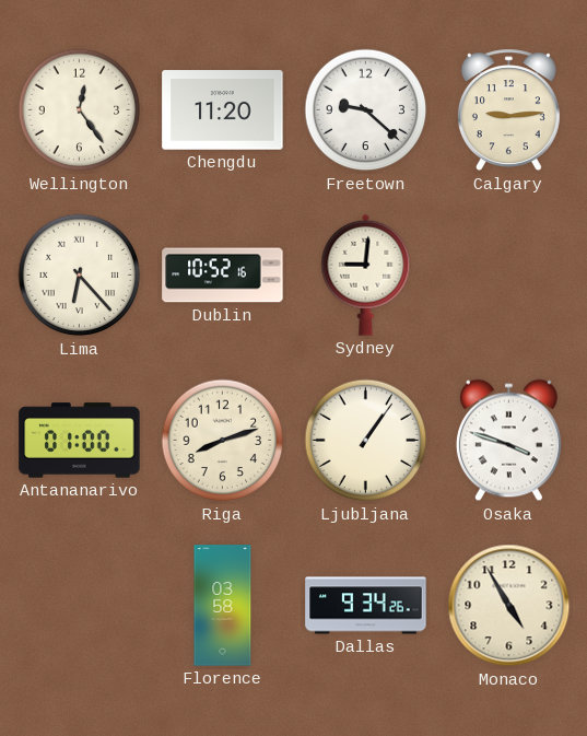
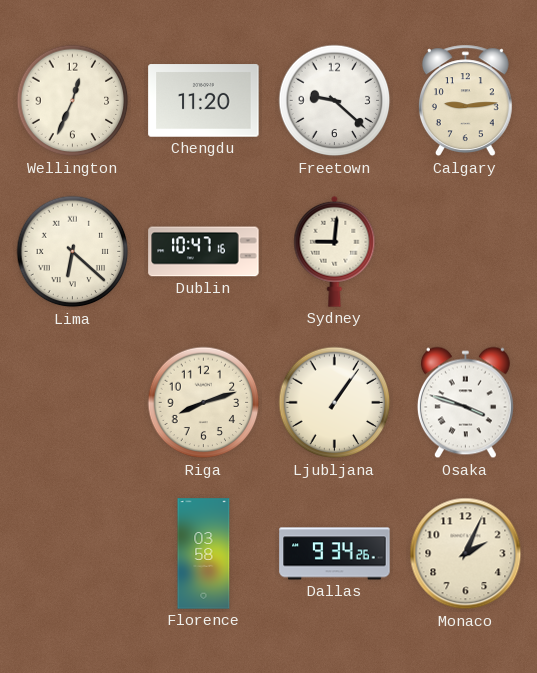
Wellington: 12:24 -> 12:34 (73, 101)
Lima: 6:23 -> 6:22 (73, 252)
Dublin: 10:52 -> 10:47 (204, 252)
Antananarivo: 01:00 -> none (80, 441)
Monaco: 4:55 -> 2:04 (466, 554)
